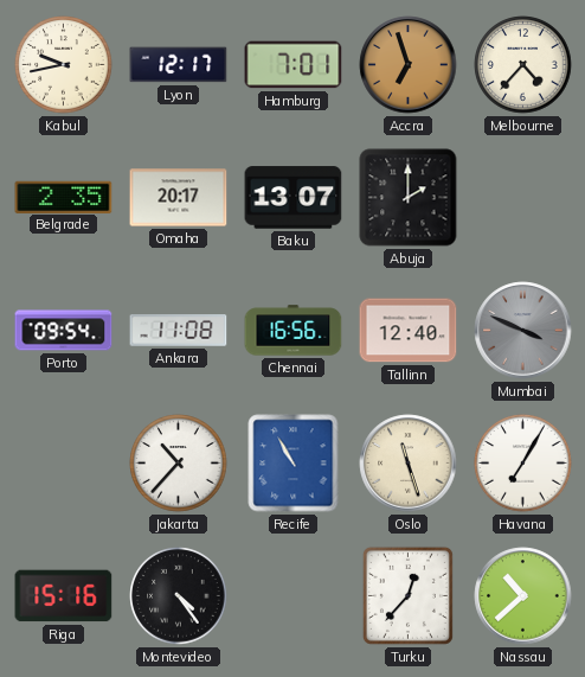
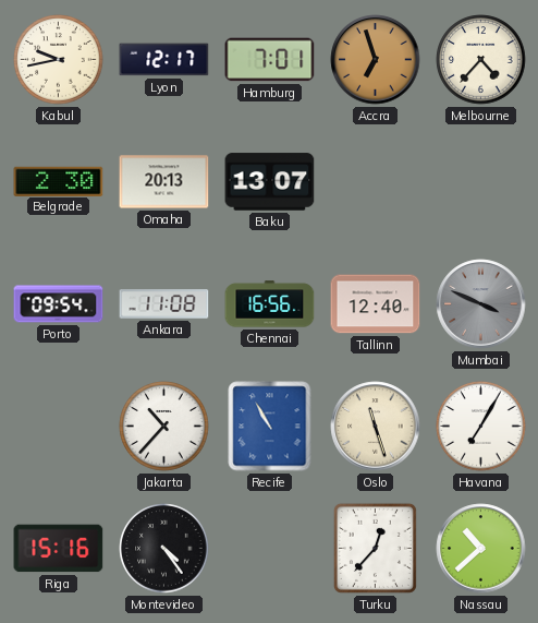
Belgrade: 2:35 -> 2:30 (59, 181)
Omaha: 20:17 -> 20:13 (164, 182)
Abuja: 2:00 -> none (409, 198)
